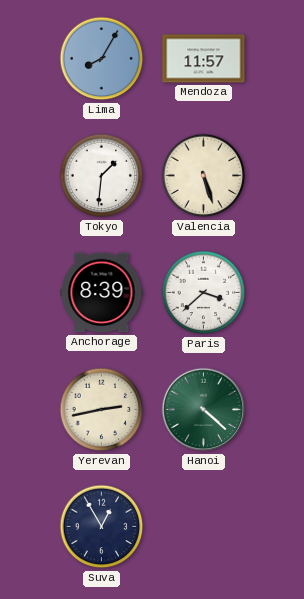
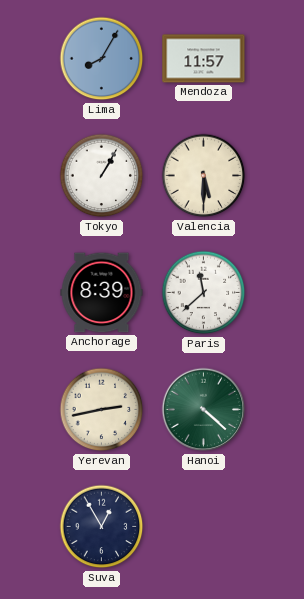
Tokyo: 1:31 -> 1:05 (102, 176)
Valencia: 5:27 -> 5:30 (204, 176)
Paris: 3:38 -> 11:38 (204, 293)
